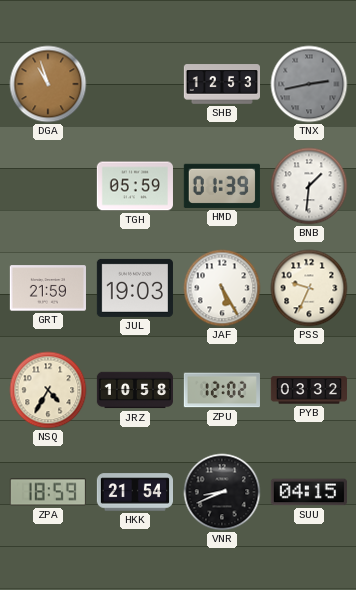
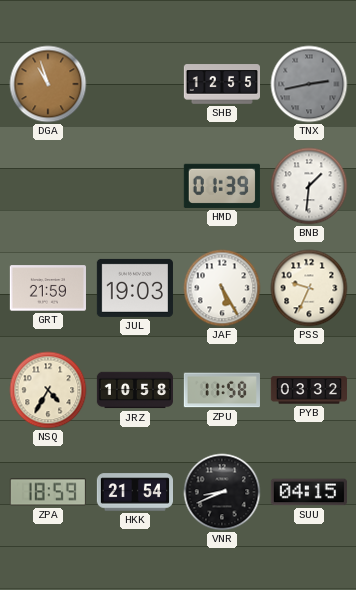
SHB: 12:53 -> 12:55 (221, 84)
TGH: 05:59 -> none (135, 186)
ZPU: 12:02 -> 11:58 (222, 390)
